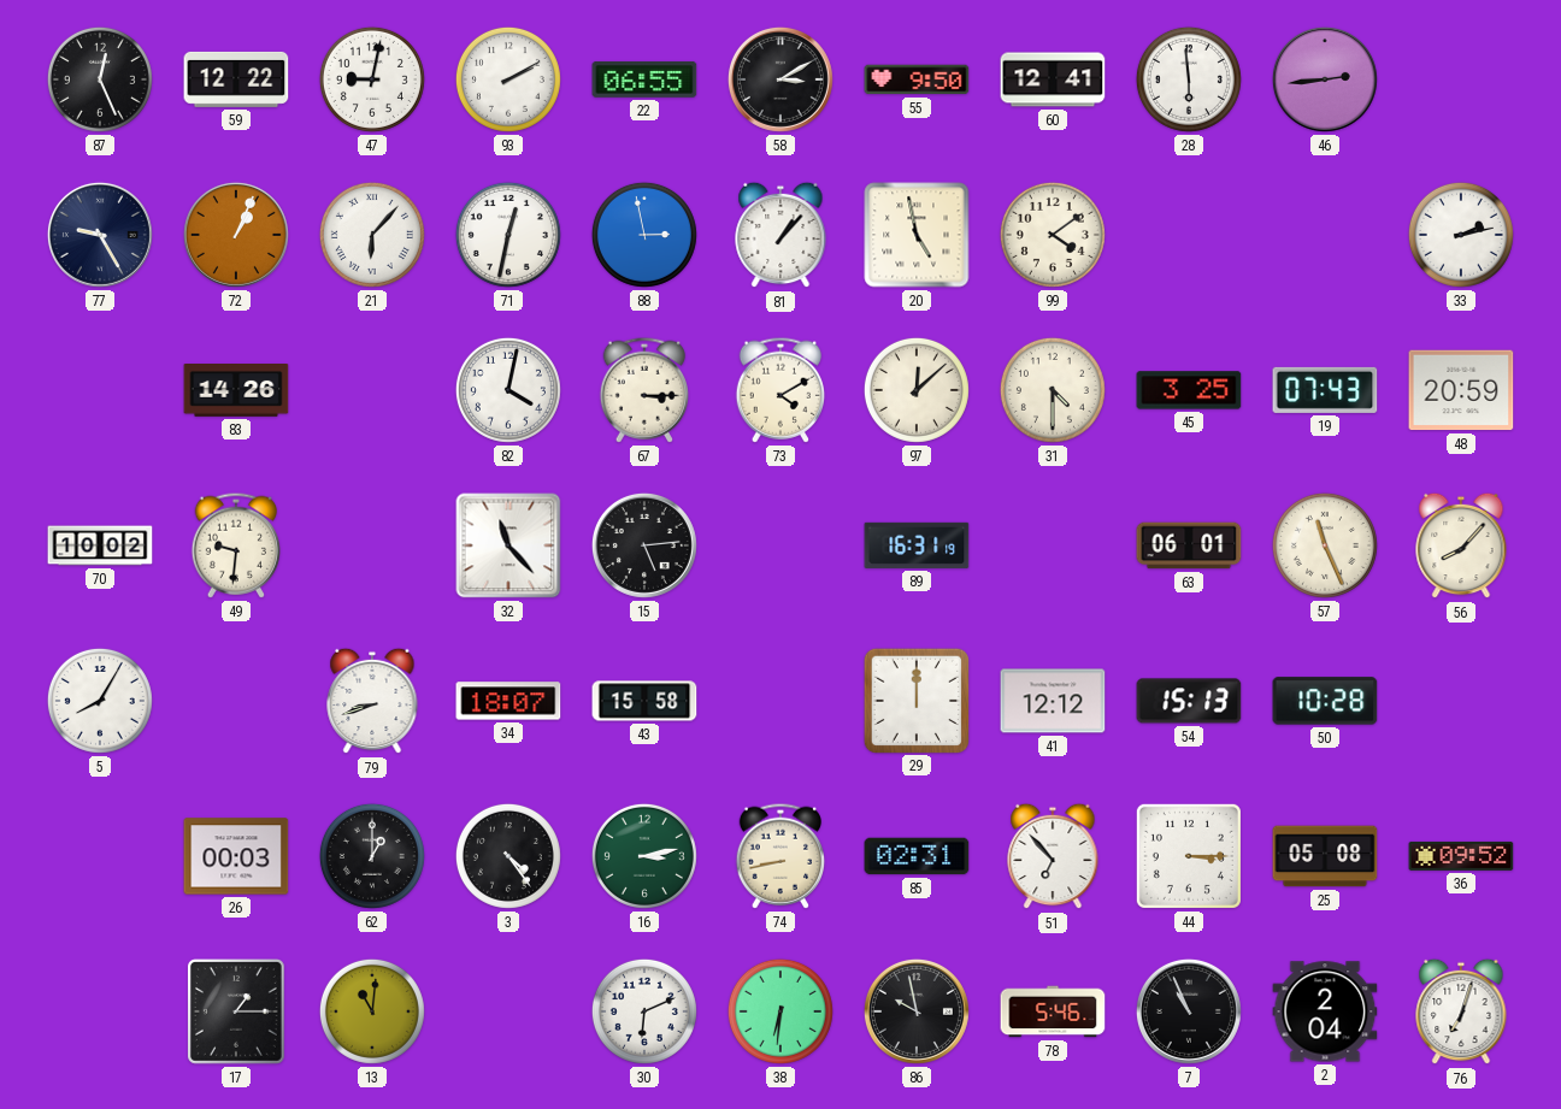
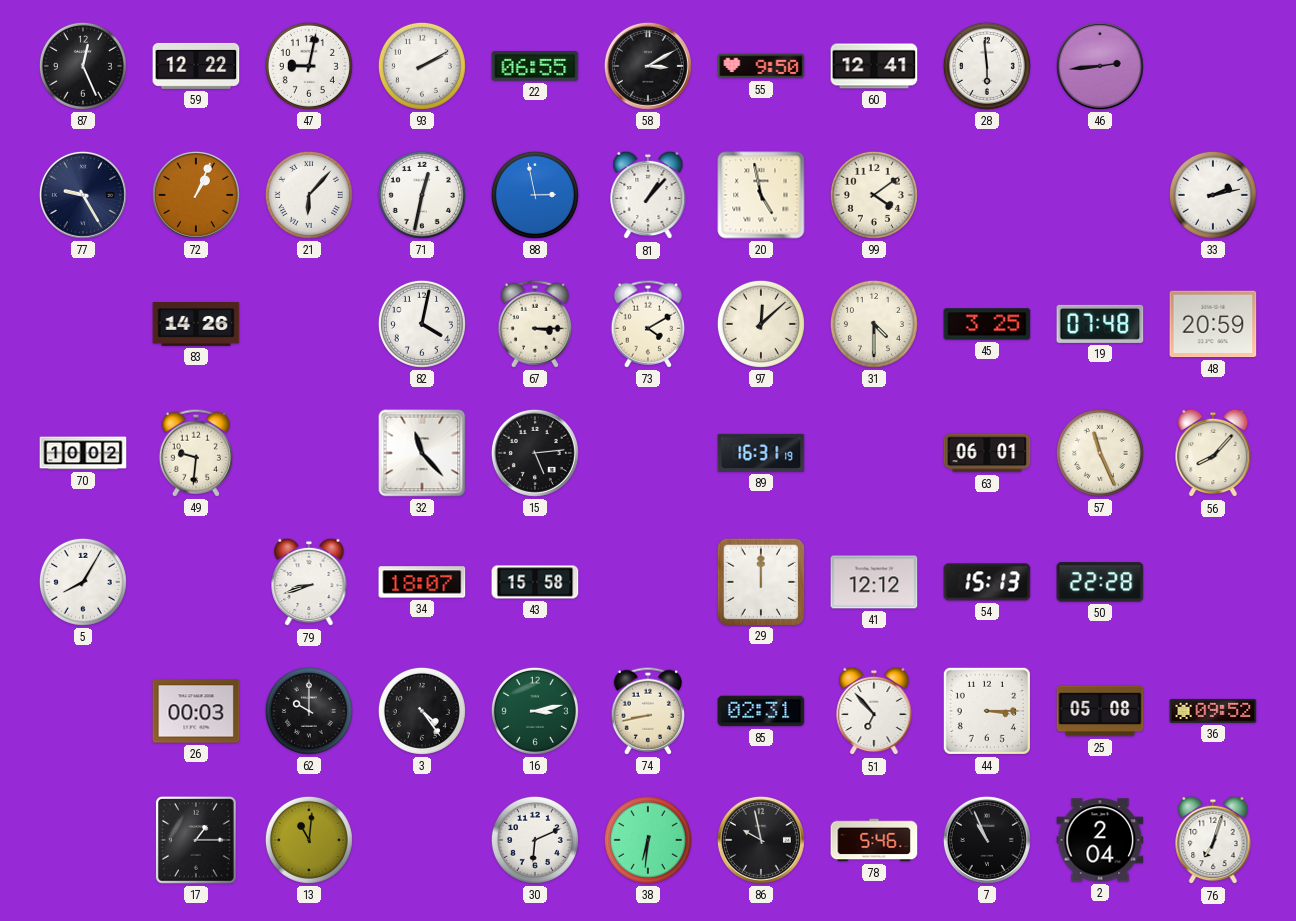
19: 07:43 -> 07:48 (1100, 324)
50: 10:28 -> 22:28 (1100, 582)
62: 1:00 -> 10:00 (309, 711)
